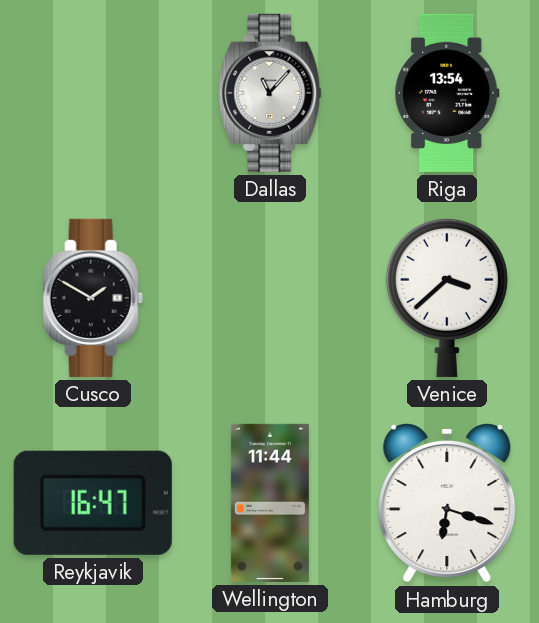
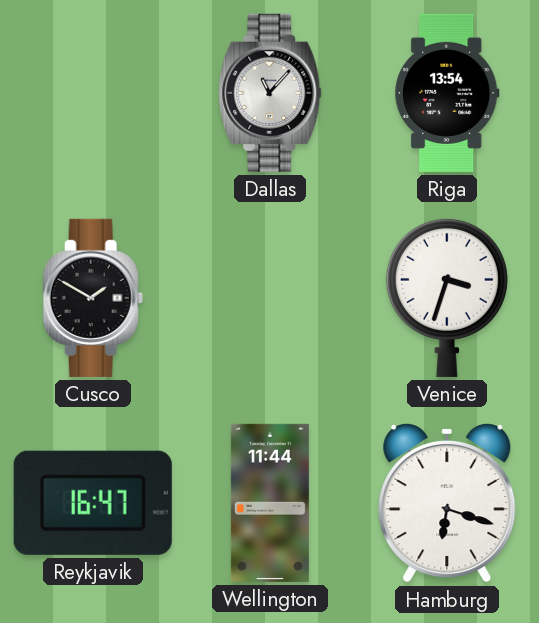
Venice: 3:38 -> 3:33 (447, 297)
